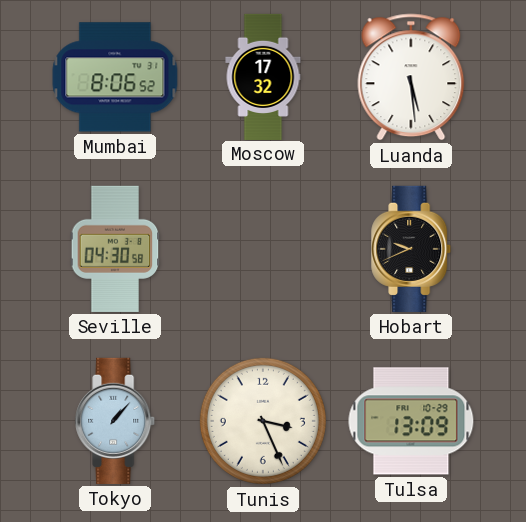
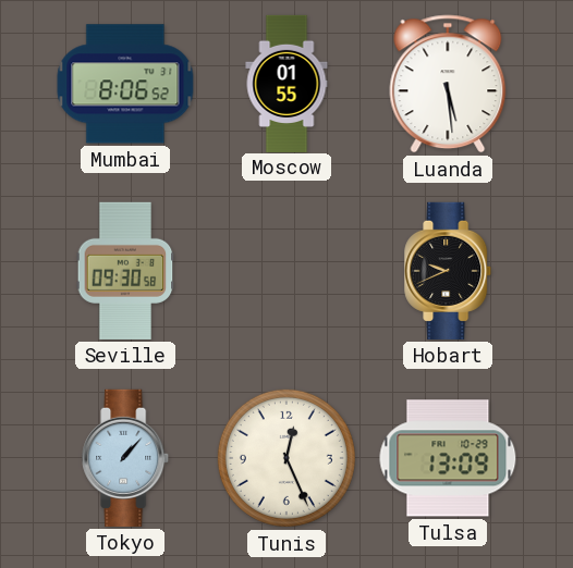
Moscow: 17:32 -> 01:55 (286, 83)
Seville: 04:30 -> 09:30 (125, 271)
Tunis: 3:26 -> 12:26 (286, 458)
